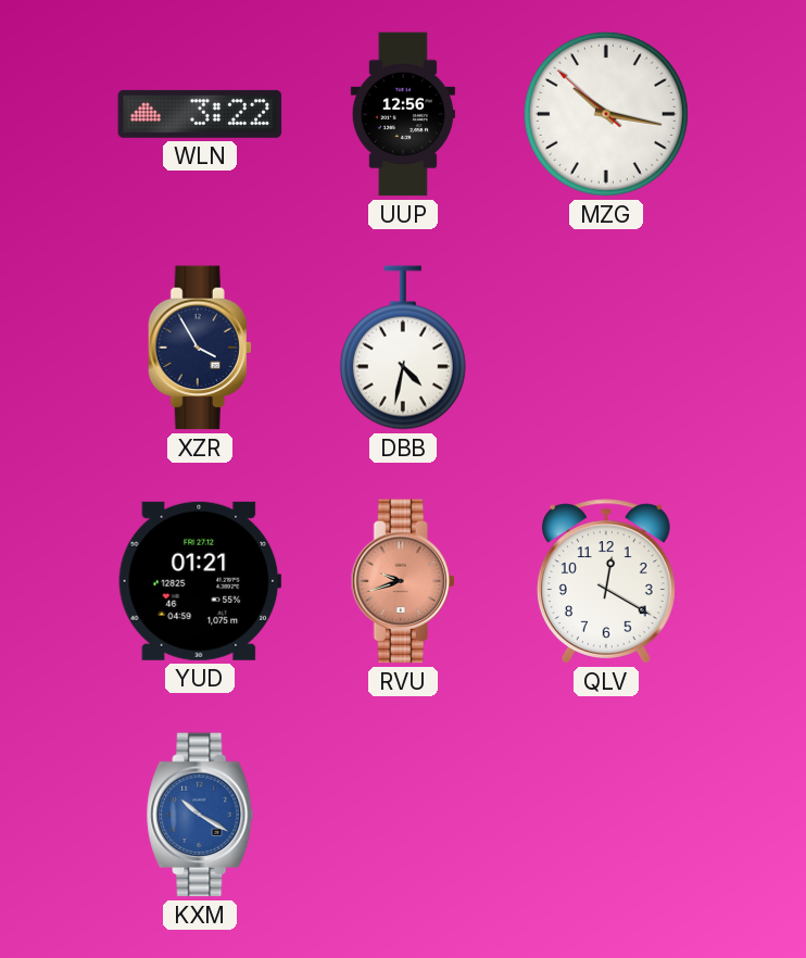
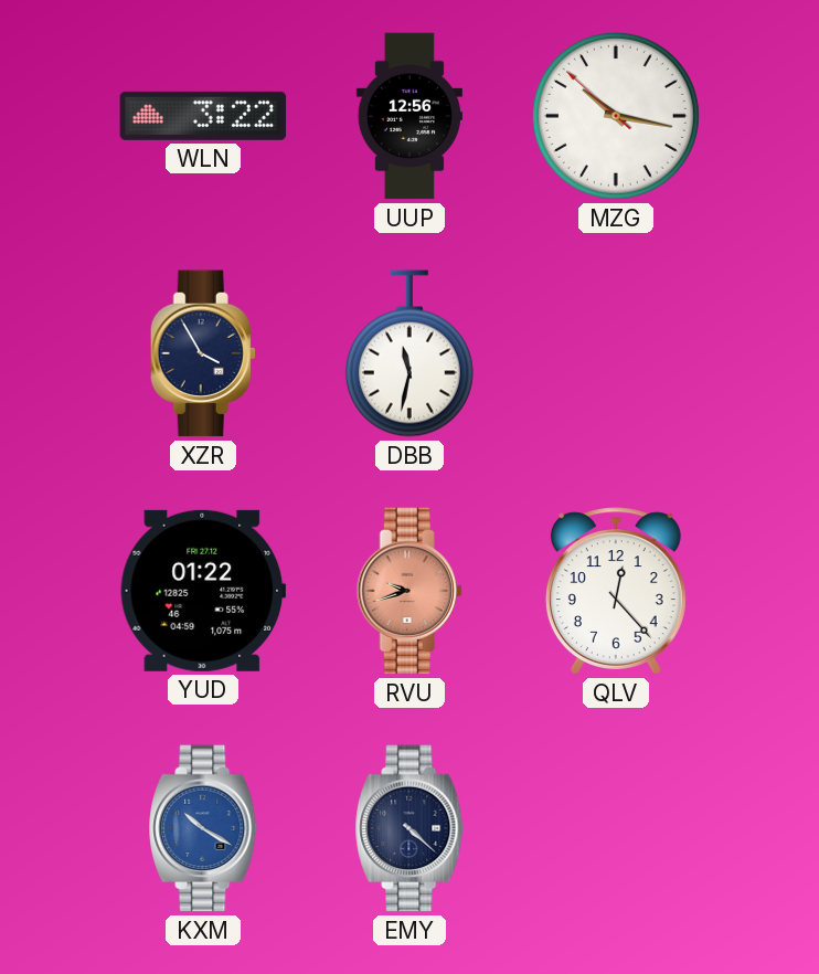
DBB: 4:32 -> 11:32 (410, 353)
YUD: 01:21 -> 01:22 (203, 591)
QLV: 12:20 -> 12:23 (616, 591)
EMY: none -> 4:22 (410, 828)
